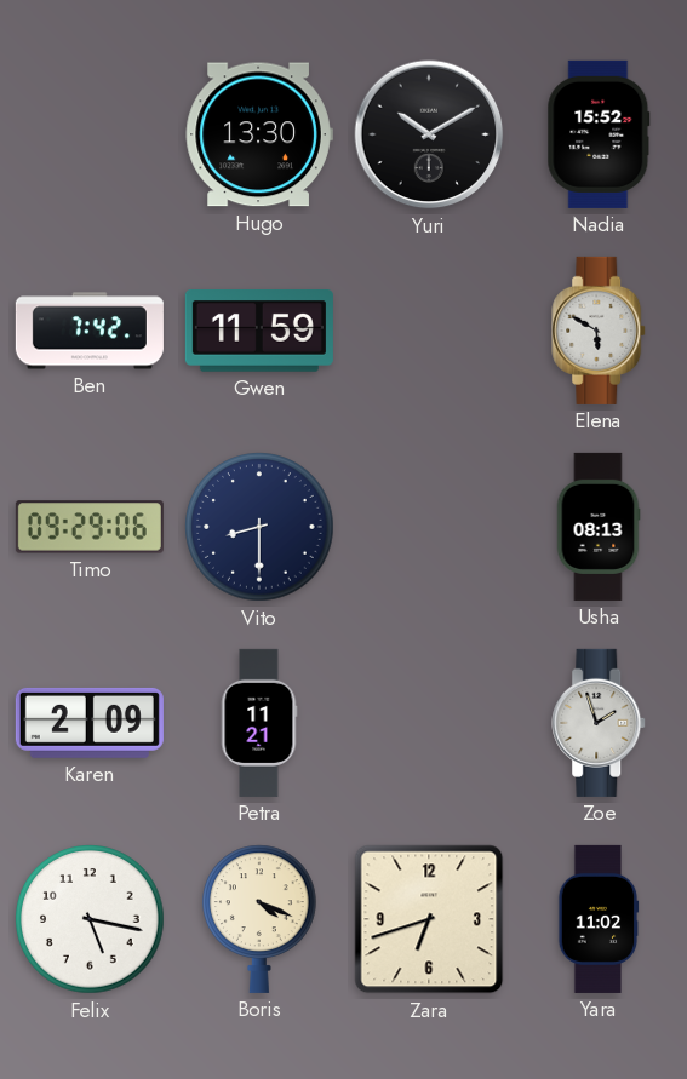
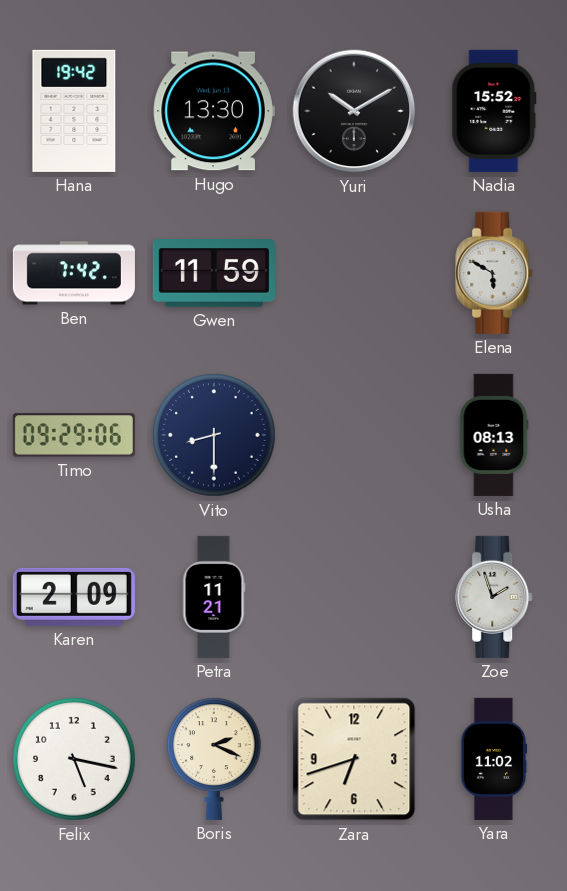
Hana: none -> 19:42 (74, 111)
Boris: 4:19 -> 2:19 (215, 759)
